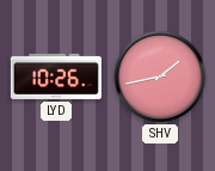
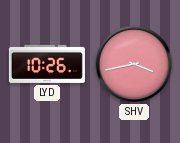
SHV: 1:43 -> 3:43 (134, 64)
